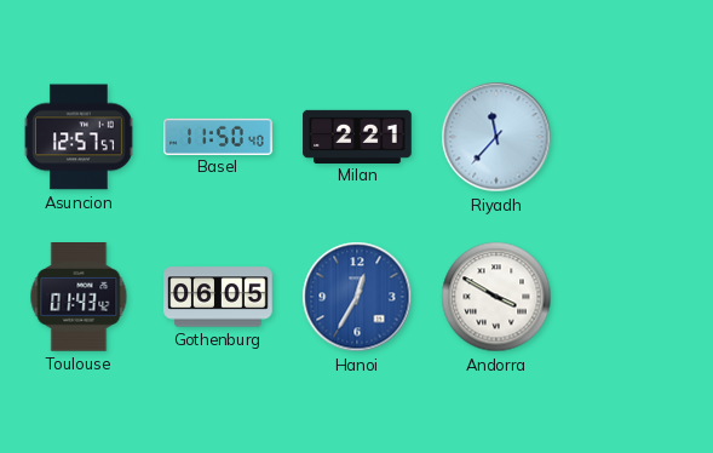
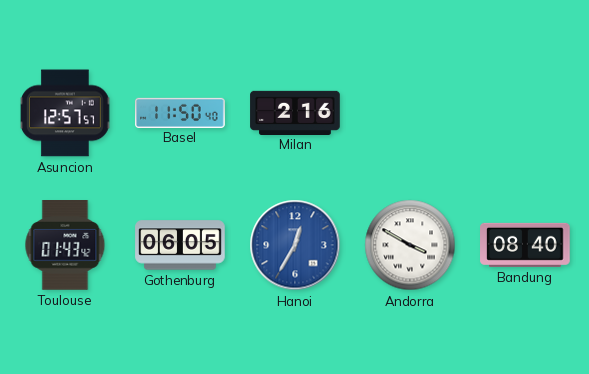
Milan: 2:21 -> 2:16 (295, 112)
Riyadh: 11:37 -> none (496, 137)
Bandung: none -> 08:40 (525, 245)
